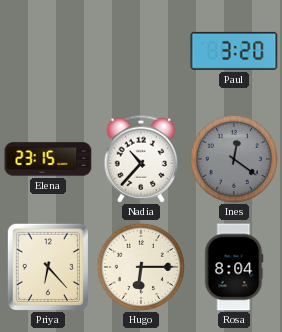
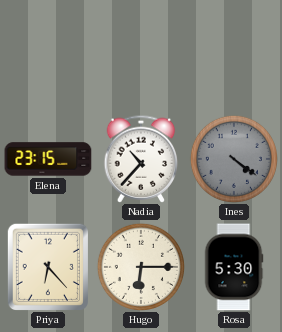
Paul: 3:20 -> none (234, 51)
Ines: 12:21 -> 4:21 (234, 159)
Rosa: 8:04 -> 5:30 (234, 267)
